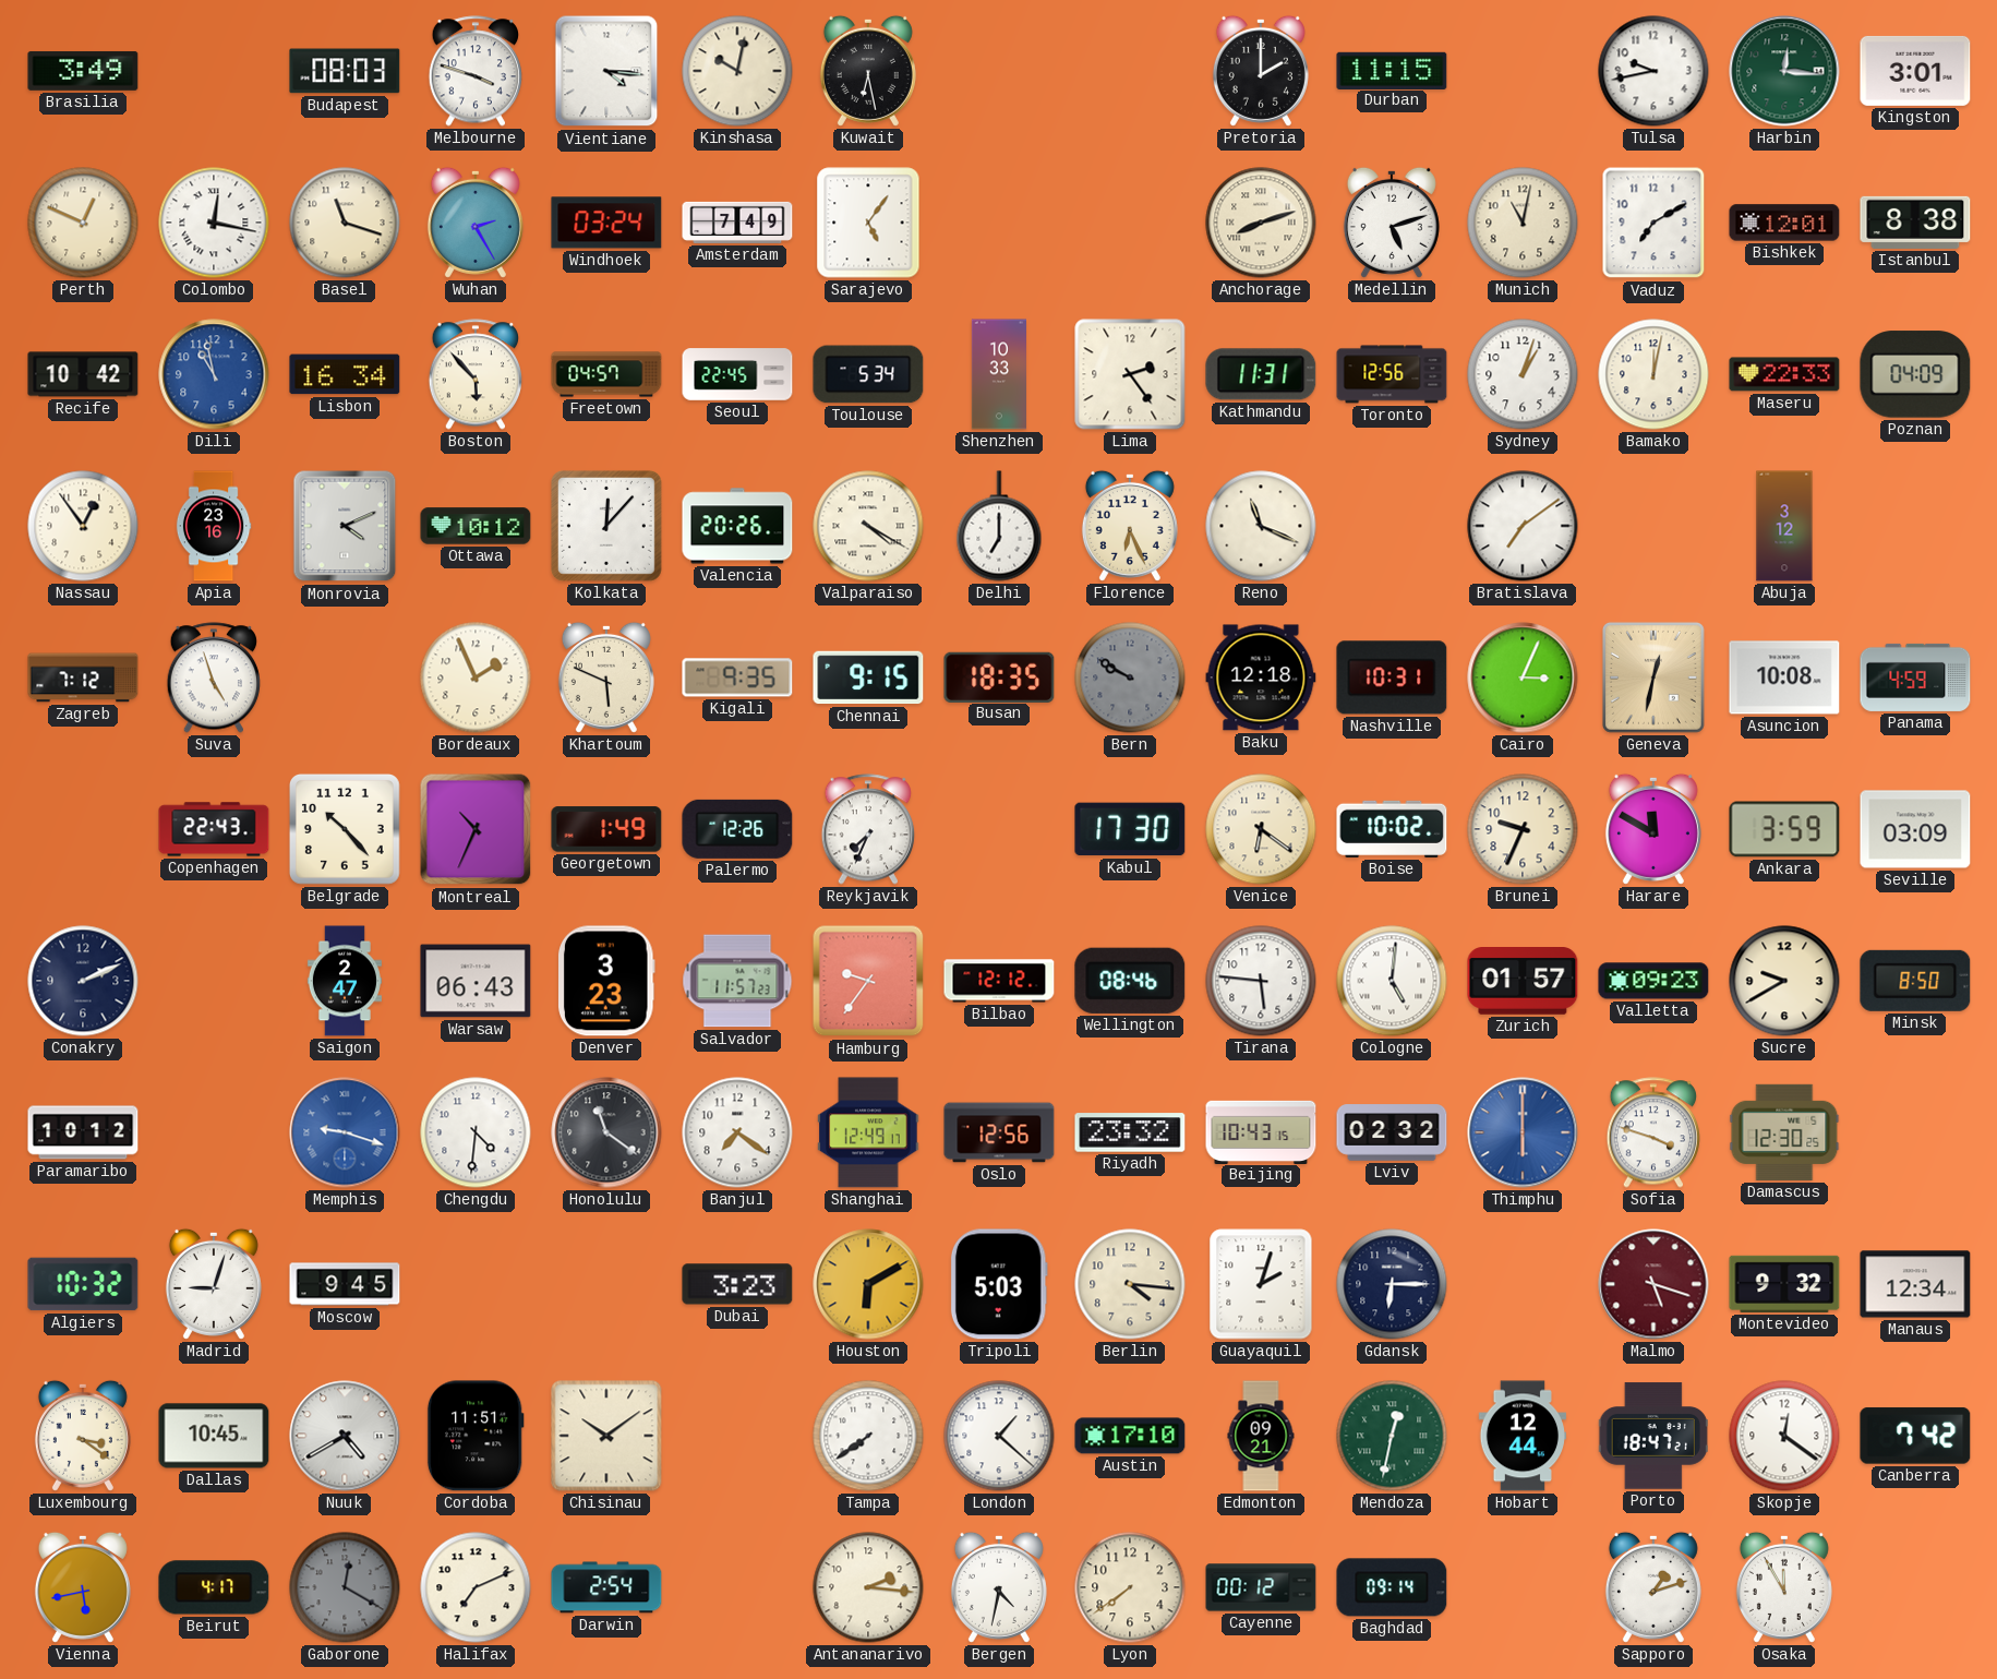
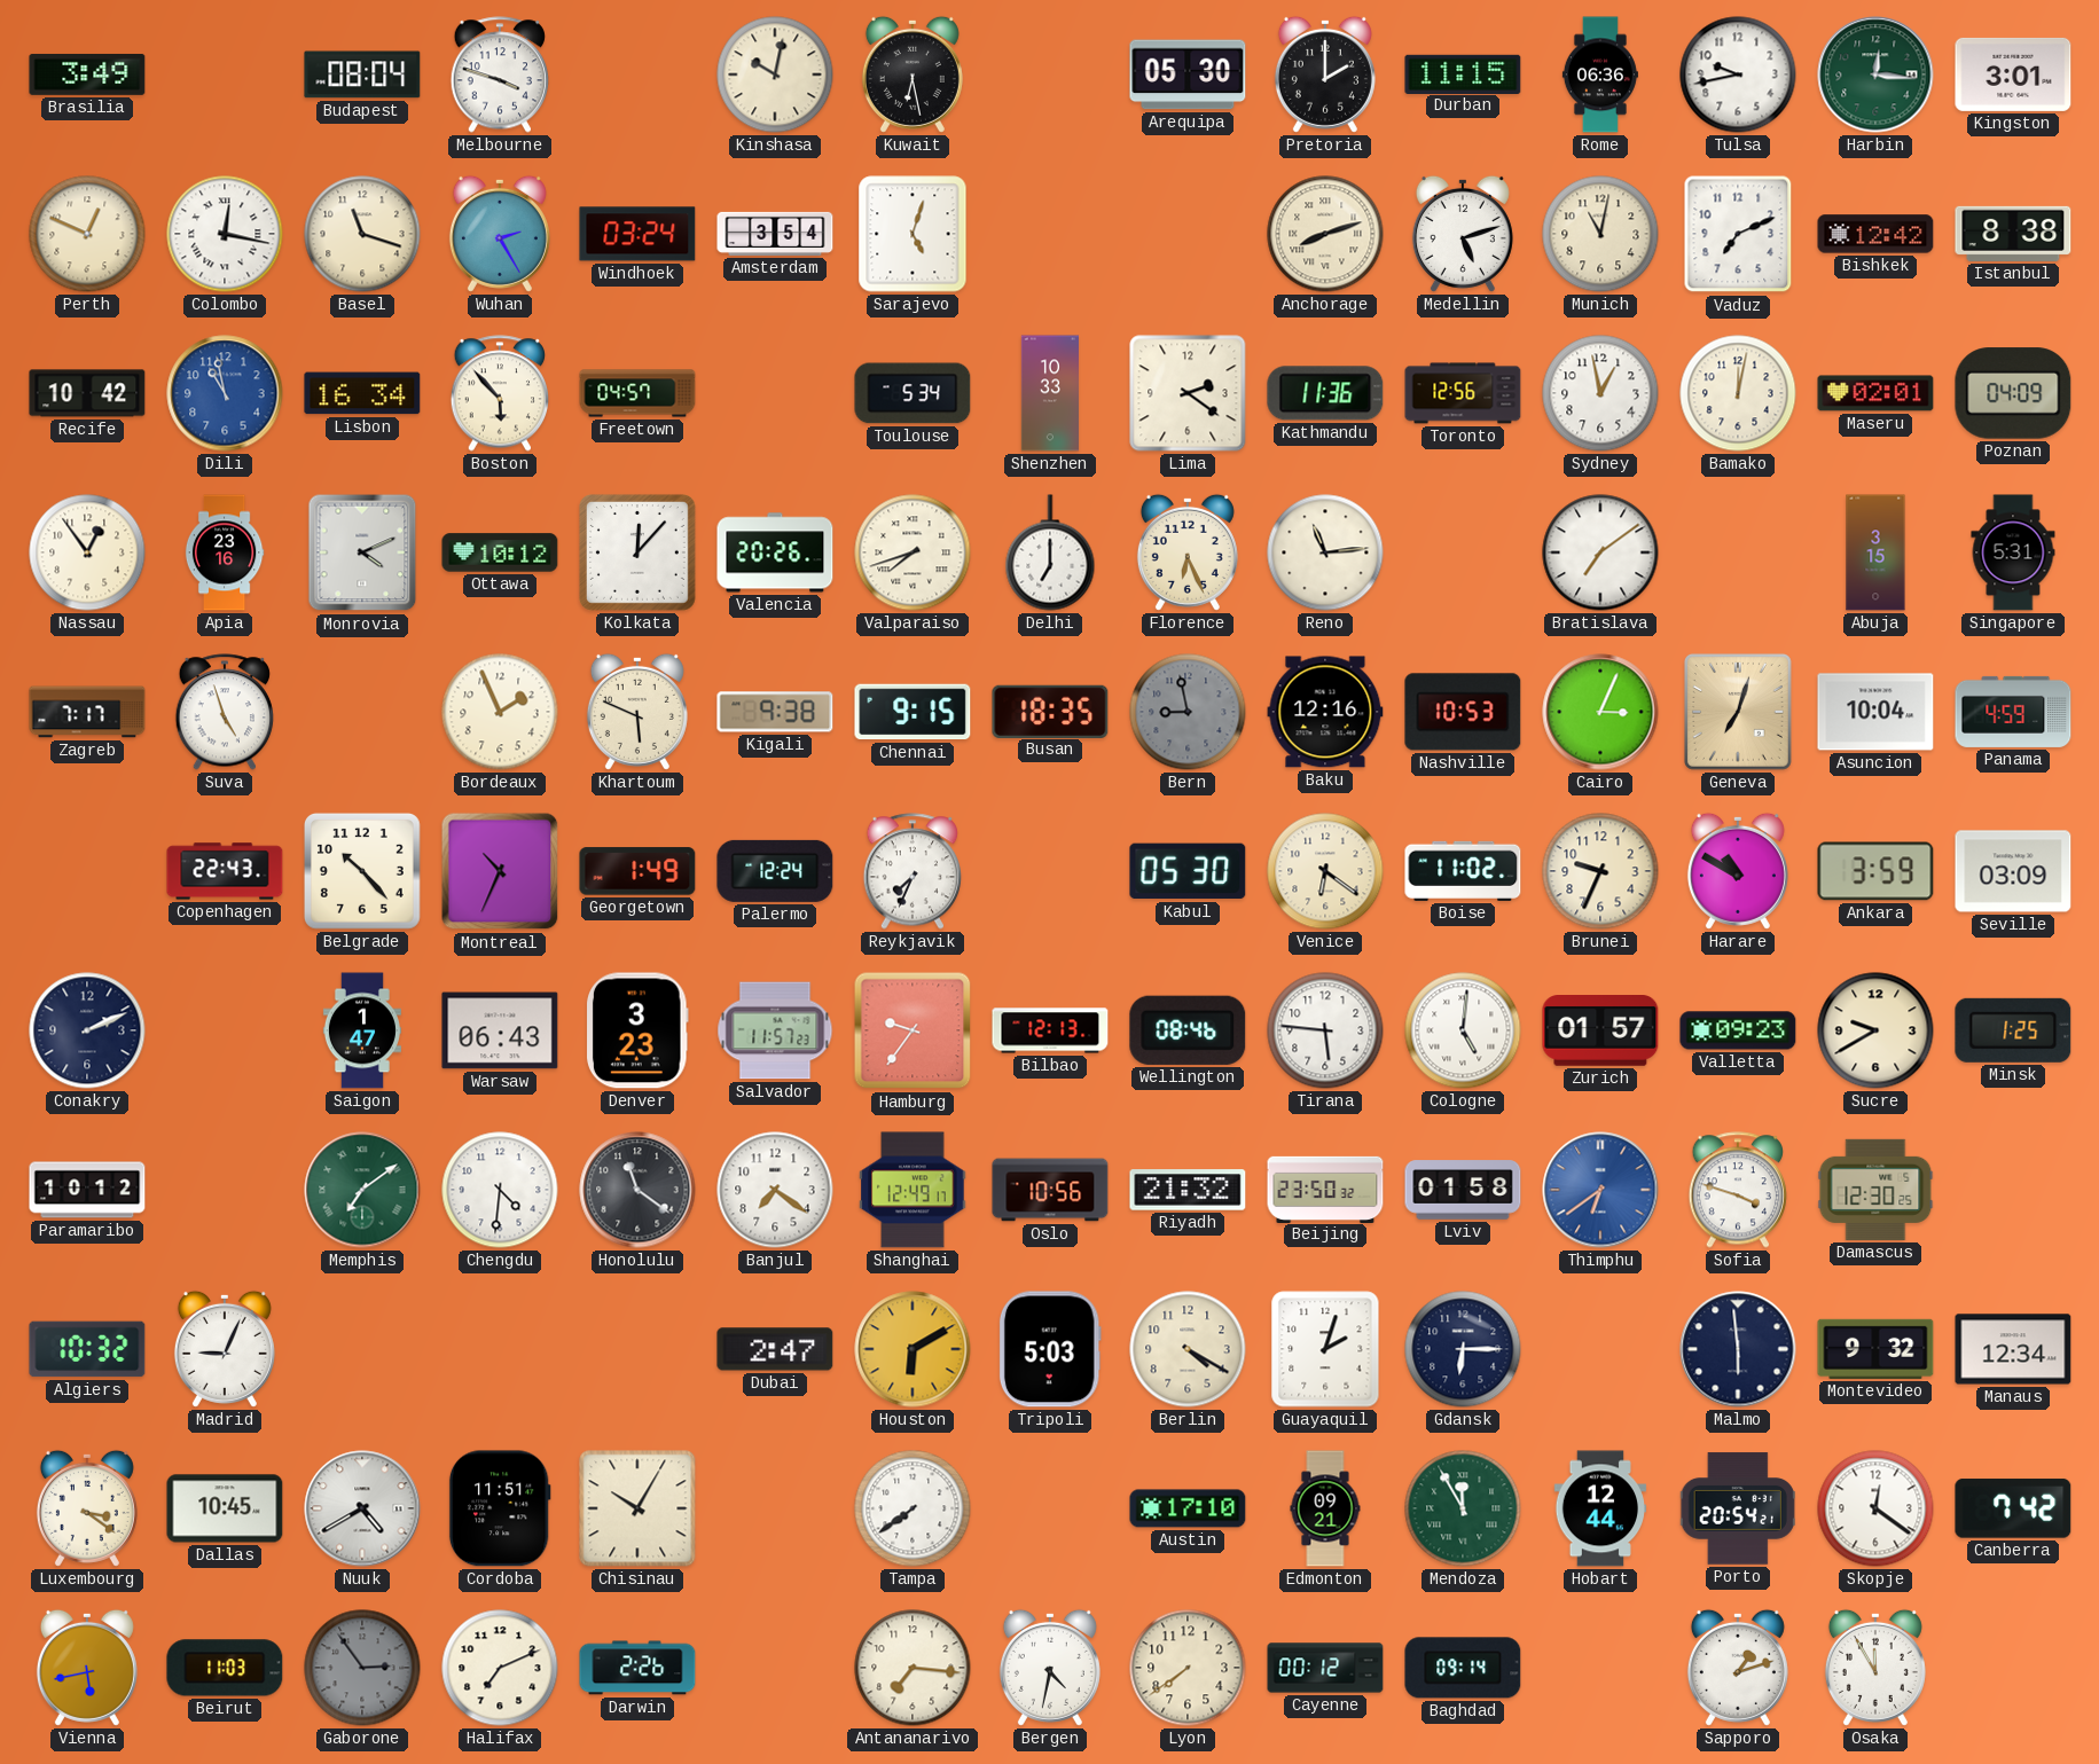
Budapest: 08:03 -> 08:04 (362, 75)
Vientiane: 4:16 -> none (606, 71)
Arequipa: none -> 05:30 (1188, 75)
Rome: none -> 06:36 (1600, 75)
Amsterdam: 7:49 -> 3:54 (775, 234)
Sarajevo: 5:06 -> 5:03 (913, 234)
Vaduz: 7:10 -> 7:11 (1738, 234)
Bishkek: 12:01 -> 12:42 (1875, 234)
Seoul: 22:45 -> none (737, 374)
Lima: 2:24 -> 2:21 (1188, 393)
Kathmandu: 11:31 -> 11:36 (1325, 393)
Sydney: 1:03 -> 12:58 (1600, 393)
Maseru: 22:33 -> 02:01 (1875, 393)
Valparaiso: 4:20 -> 7:42 (913, 552)
Reno: 11:19 -> 11:14 (1325, 552)
Abuja: 3:12 -> 3:15 (1875, 552)
Singapore: none -> 5:31 (2013, 552)
Zagreb: 7:12 -> 7:17 (87, 712)
Kigali: 9:35 -> 9:38 (775, 712)
Bern: 9:50 -> 8:58 (1188, 712)
Baku: 12:18 -> 12:16 (1325, 712)
Nashville: 10:31 -> 10:53 (1463, 712)
Geneva: 12:32 -> 7:03 (1738, 712)
Asuncion: 10:08 -> 10:04 (1875, 712)
Palermo: 12:26 -> 12:24 (775, 871)
Kabul: 17:30 -> 05:30 (1188, 871)
Boise: 10:02 -> 11:02 (1463, 871)
Harare: 11:50 -> 10:50 (1738, 871)
Saigon: 2:47 -> 1:47 (362, 1030)
Bilbao: 12:12 -> 12:13 (1050, 1030)
Minsk: 8:50 -> 1:25 (2013, 1030)
Memphis: 9:18 -> 7:09 (362, 1190)
Memphis dial: blue -> green (362, 1190)
Oslo: 12:56 -> 10:56 (1050, 1190)
Riyadh: 23:32 -> 21:32 (1188, 1190)
Beijing: 10:43 -> 23:50 (1325, 1189)
Lviv: 02:32 -> 01:58 (1463, 1190)
Thimphu: 6:00 -> 6:39 (1600, 1190)
Madrid: 9:03 -> 9:04 (225, 1349)
Moscow: 9:45 -> none (345, 1284)
Dubai: 3:23 -> 2:47 (775, 1349)
Berlin: 4:16 -> 4:20 (1188, 1349)
Malmo: 5:18 -> 5:59 (1738, 1349)
Malmo dial: burgundy -> navy (1738, 1349)
Chisinau: 10:09 -> 10:05 (637, 1508)
London: 1:22 -> none (999, 1436)
Mendoza: 12:32 -> 11:55 (1463, 1508)
Porto: 18:47 -> 20:54 (1738, 1508)
Beirut: 4:17 -> 11:03 (225, 1668)
Gaborone: 12:20 -> 2:54 (362, 1668)
Darwin: 2:54 -> 2:26 (637, 1668)
Antananarivo: 2:16 -> 7:16 (913, 1668)
